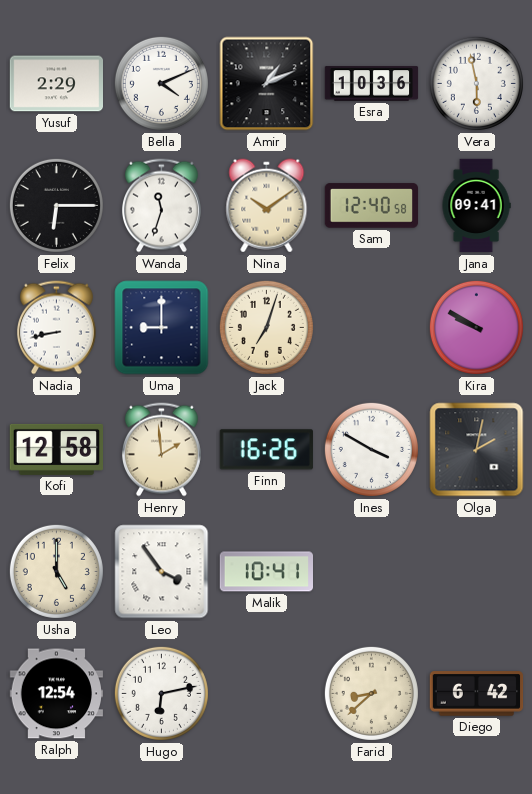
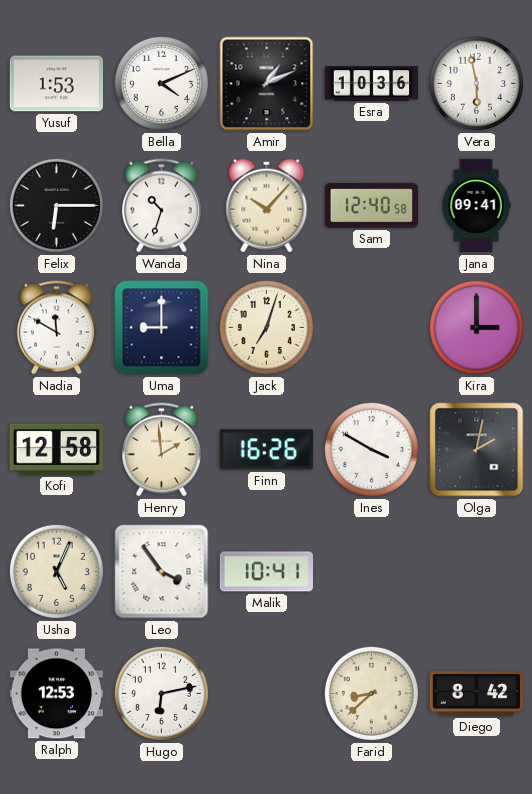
Yusuf: 2:29 -> 1:53 (57, 84)
Wanda: 11:33 -> 10:33 (161, 206)
Nina: 10:09 -> 10:07 (267, 206)
Nadia: 8:43 -> 11:50 (56, 328)
Kira: 9:50 -> 3:00 (476, 327)
Usha: 5:00 -> 5:04 (56, 571)
Ralph: 12:54 -> 12:53 (57, 694)
Diego: 6:42 -> 8:42 (477, 694)
